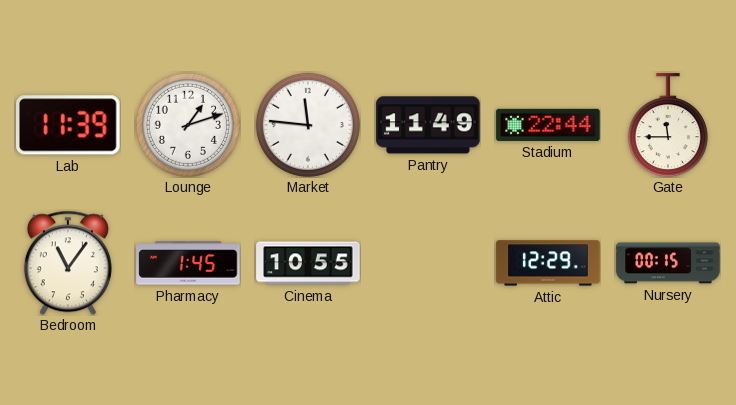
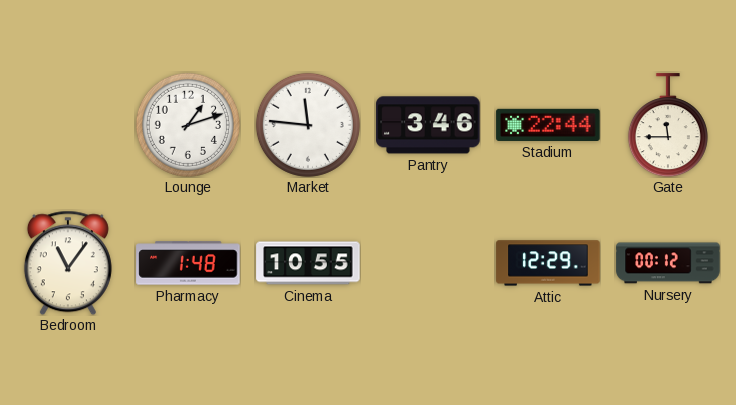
Lab: 11:39 -> none (69, 125)
Pantry: 11:49 -> 3:46 (428, 125)
Pharmacy: 1:45 -> 1:48 (188, 263)
Nursery: 00:15 -> 00:12 (668, 263)
